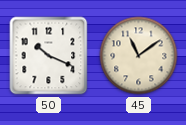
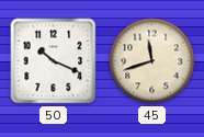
45: 11:09 -> 11:42 (152, 61)
